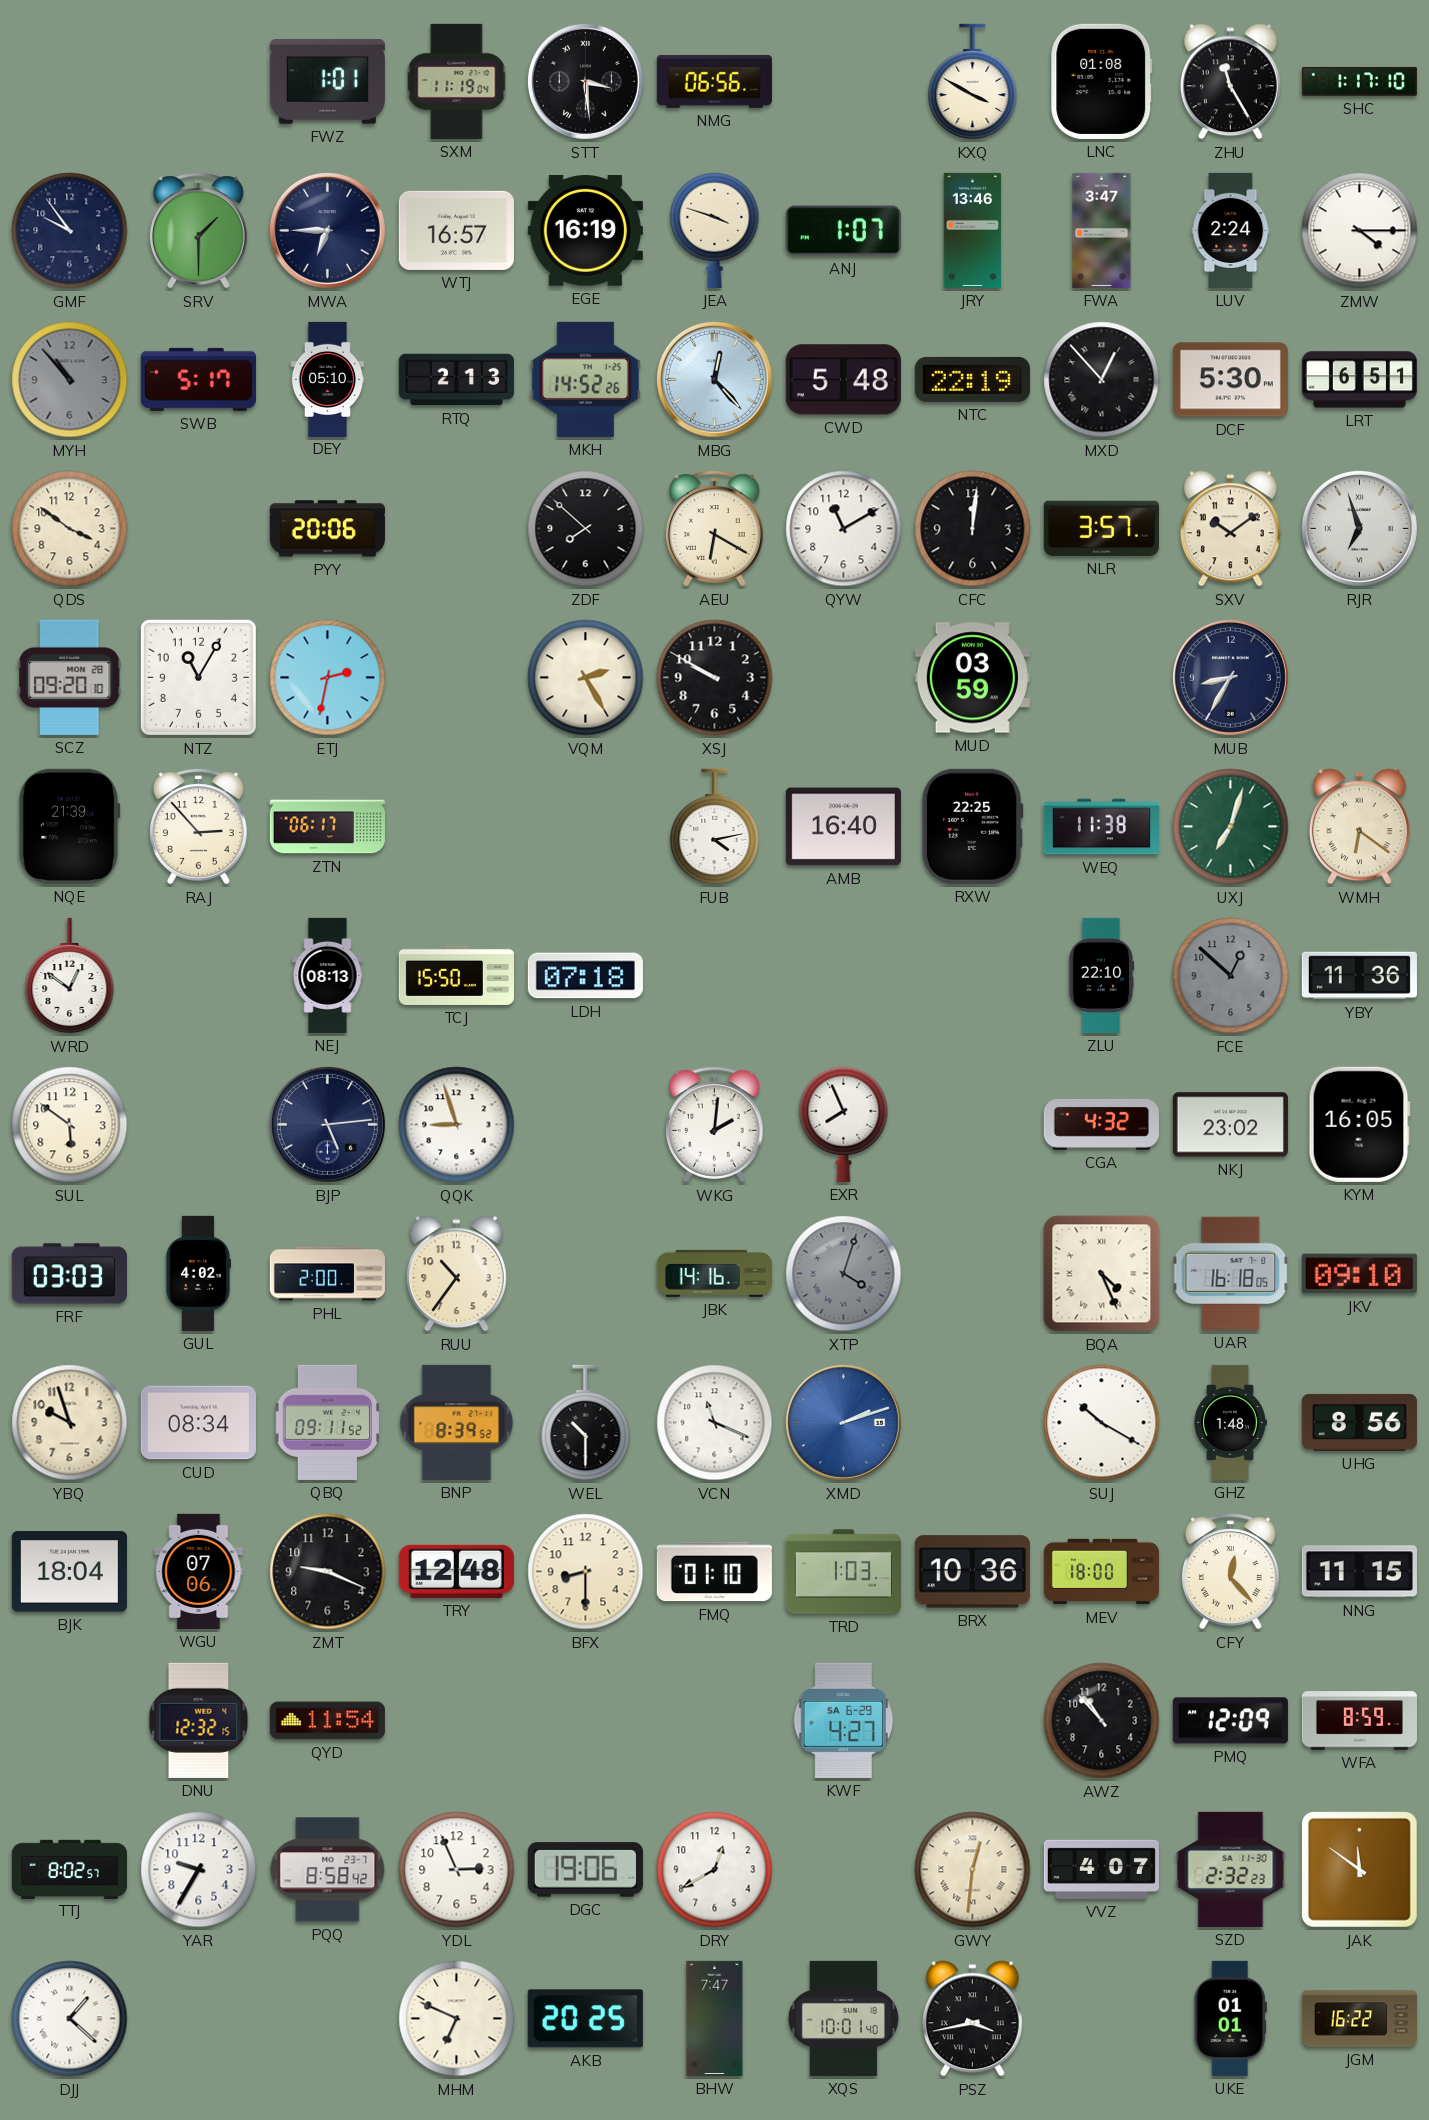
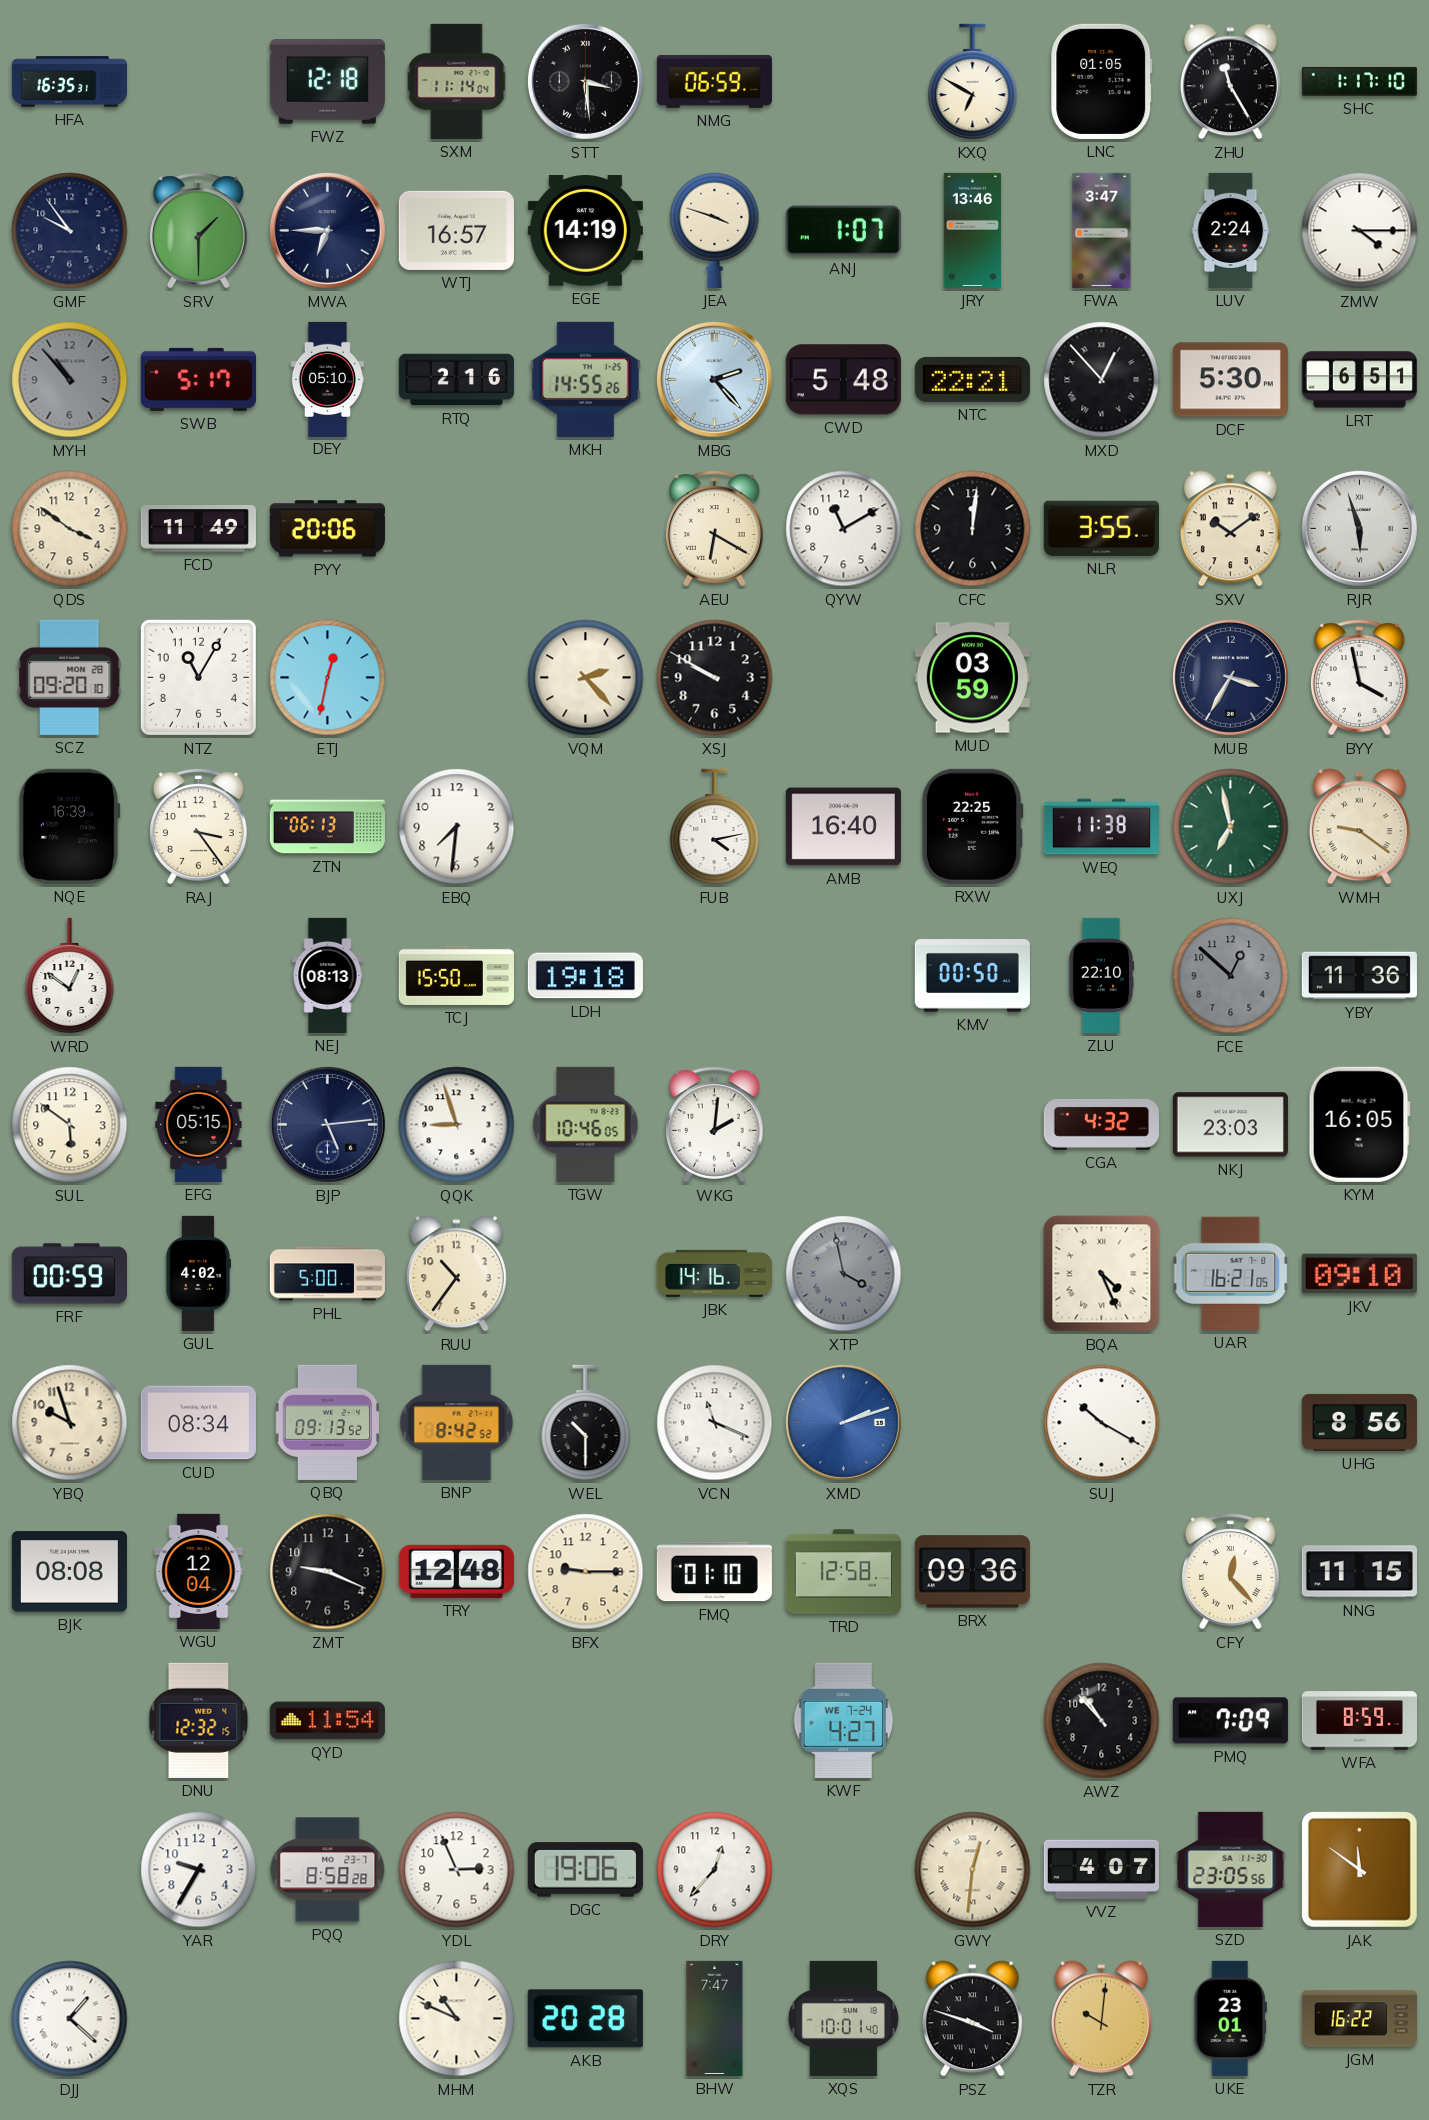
HFA: none -> 16:35 (69, 82)
FWZ: 1:01 -> 12:18 (327, 82)
SXM: 11:19 -> 11:14 (457, 81)
NMG: 06:56 -> 06:59 (714, 81)
KXQ: 3:50 -> 6:50 (973, 82)
LNC: 01:08 -> 01:05 (1102, 81)
EGE: 16:19 -> 14:19 (585, 231)
RTQ: 2:13 -> 2:16 (456, 380)
MKH: 14:52 -> 14:55 (585, 379)
MBG: 12:23 -> 2:23 (714, 379)
NTC: 22:19 -> 22:21 (972, 379)
FCD: none -> 11:49 (198, 529)
ZDF: 7:52 -> none (586, 529)
NLR: 3:57 -> 3:55 (1101, 528)
RJR: 6:57 -> 5:57 (1359, 528)
ETJ: 2:32 -> 12:32 (328, 678)
VQM: 2:25 -> 2:23 (586, 678)
MUB: 8:35 -> 3:35 (1230, 677)
BYY: none -> 3:58 (1360, 678)
NQE: 21:39 -> 16:39 (69, 826)
RAJ: 2:53 -> 3:24 (199, 827)
ZTN: 06:17 -> 06:13 (327, 827)
EBQ: none -> 7:31 (457, 827)
UXJ: 7:03 -> 6:58 (1231, 827)
WMH: 6:21 -> 9:21 (1359, 827)
LDH: 07:18 -> 19:18 (585, 976)
KMV: none -> 00:50 (972, 976)
EFG: none -> 05:15 (199, 1124)
TGW: none -> 10:46 (586, 1124)
EXR: 7:56 -> none (844, 1124)
NKJ: 23:02 -> 23:03 (1230, 1125)
FRF: 03:03 -> 00:59 (69, 1274)
PHL: 2:00 -> 5:00 (327, 1274)
XTP: 4:03 -> 3:58 (844, 1274)
UAR: 16:18 -> 16:21 (1231, 1273)
QBQ: 09:11 -> 09:13 (327, 1422)
BNP: 8:39 -> 8:42 (457, 1422)
GHZ: 1:48 -> none (1230, 1422)
BJK: 18:04 -> 08:08 (69, 1572)
WGU: 07:06 -> 12:04 (199, 1571)
BFX: 8:30 -> 9:15 (586, 1572)
TRD: 1:03 -> 12:58 (843, 1572)
BRX: 10:36 -> 09:36 (972, 1572)
MEV: 18:00 -> none (1101, 1572)
KWF date: SA 6-29 -> WE 7-24 (843, 1720)
PMQ: 12:09 -> 7:09 (1230, 1721)
TTJ: 8:02 -> none (69, 1869)
PQQ: 8:58:42 -> 8:58:28 (328, 1870)
DRY: 12:40 -> 12:37 (715, 1870)
SZD: 2:32 -> 23:05 (1231, 1869)
MHM: 6:49 -> 10:49 (457, 2019)
AKB: 20:25 -> 20:28 (585, 2019)
PSZ: 3:43 -> 3:48 (972, 2019)
TZR: none -> 10:01 (1101, 2019)
UKE: 01:01 -> 23:01 (1230, 2018)
